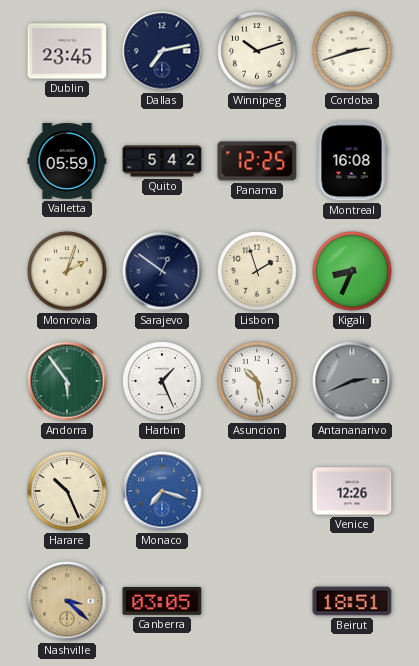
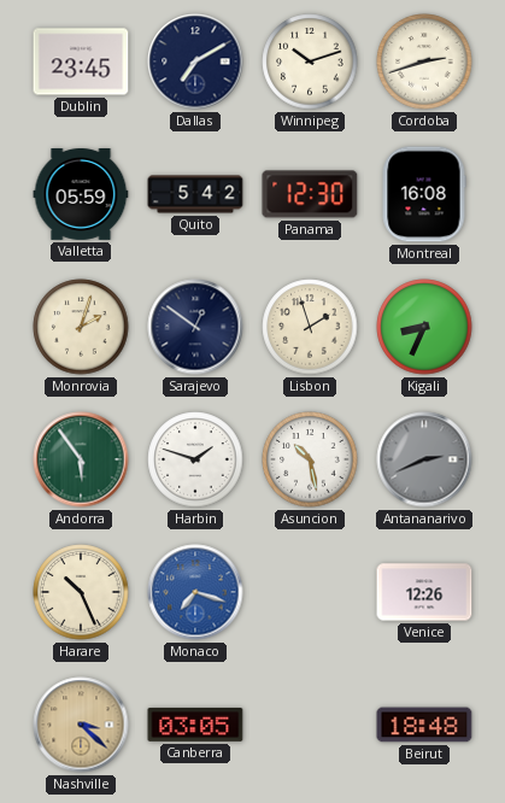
Dallas: 7:13 -> 7:10 (195, 61)
Panama: 12:25 -> 12:30 (310, 194)
Harbin: 1:26 -> 1:48 (195, 459)
Beirut: 18:51 -> 18:48 (424, 725)
